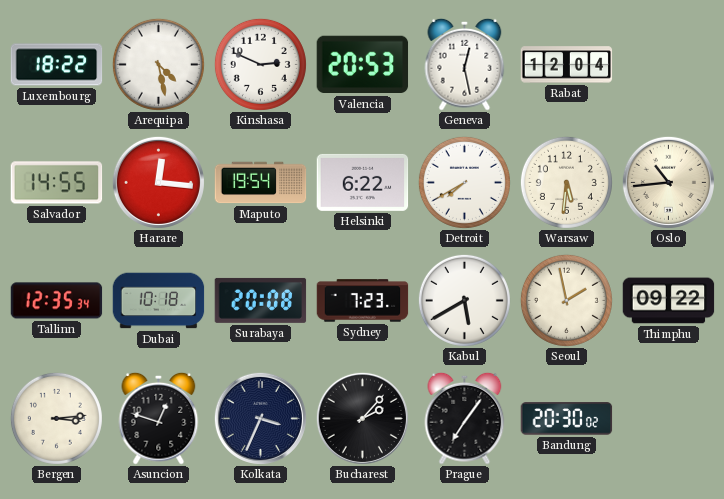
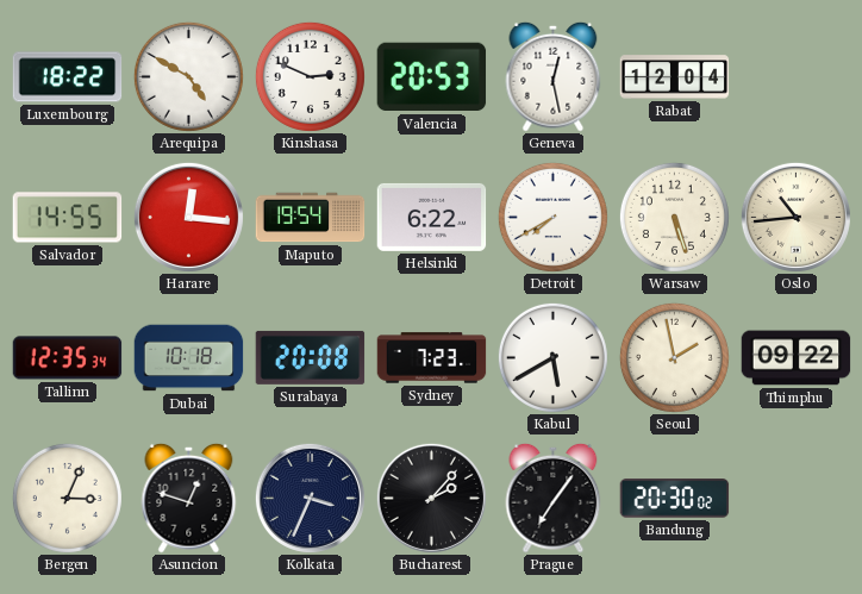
Arequipa: 4:28 -> 4:50 (188, 76)
Warsaw: 5:31 -> 5:27 (674, 217)
Bergen: 3:14 -> 3:04 (67, 498)
